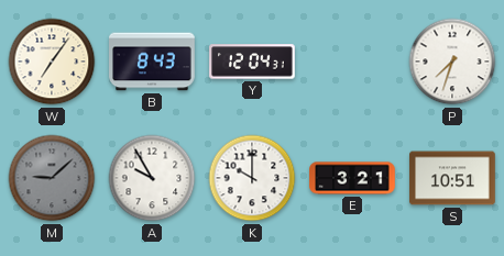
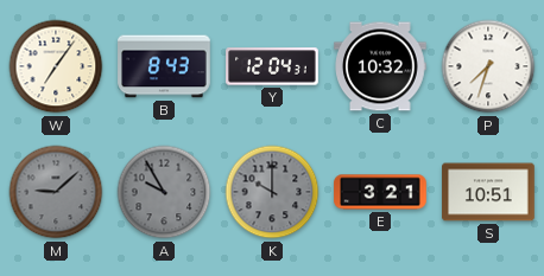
C: none -> 10:32 (380, 66)
A dial: white -> grey (164, 192)
K dial: white -> grey (272, 192)
